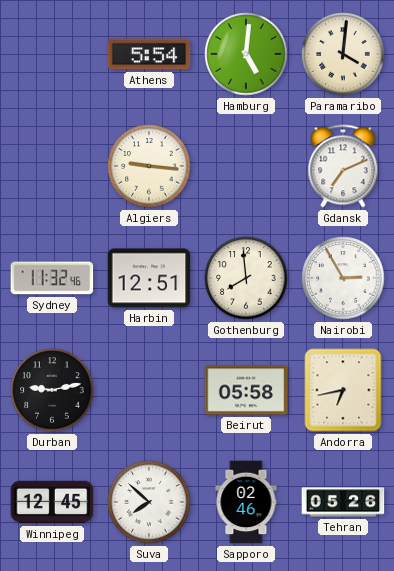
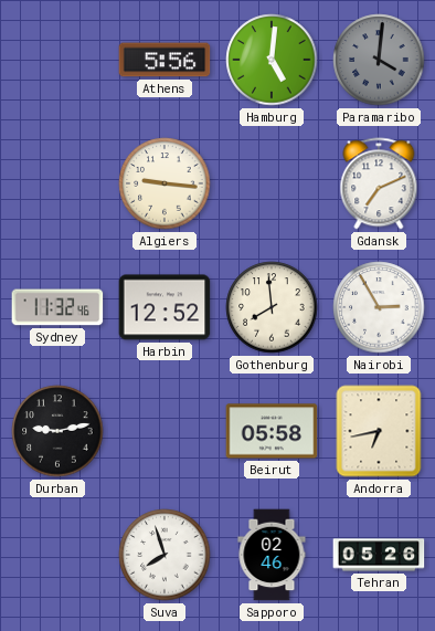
Athens: 5:54 -> 5:56 (165, 60)
Paramaribo dial: cream -> grey (379, 60)
Harbin: 12:51 -> 12:52 (165, 307)
Winnipeg: 12:45 -> none (52, 502)
Suva: 7:52 -> 7:57 (165, 555)
